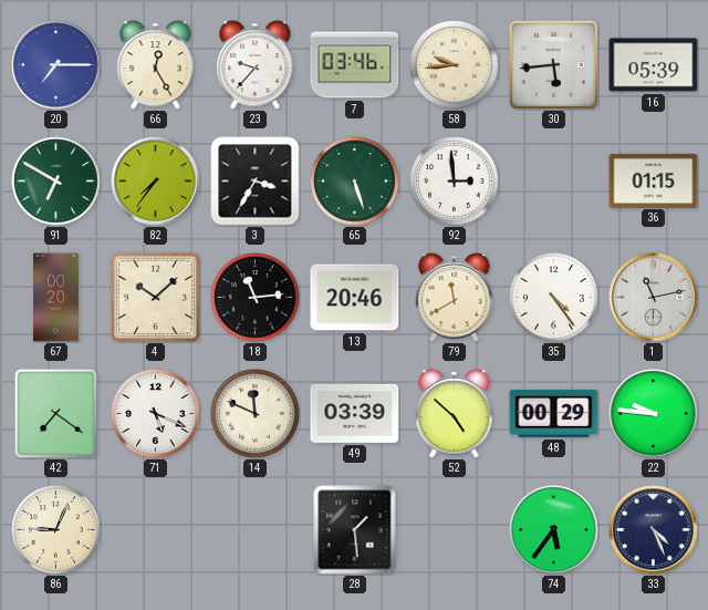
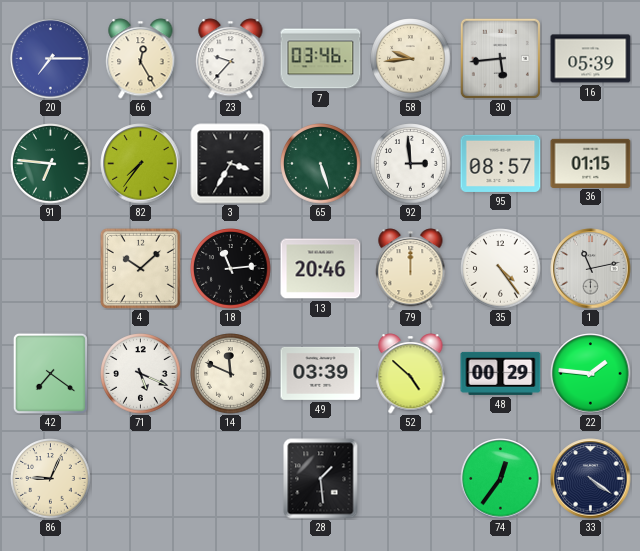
91: 6:50 -> 6:46 (51, 164)
95: none -> 08:57 (501, 163)
67: 00:20 -> none (56, 298)
79: 11:40 -> 12:00 (411, 269)
22: 9:46 -> 1:46 (591, 374)
74: 5:36 -> 12:36 (501, 479)
33: 4:26 -> 4:21 (591, 479)
